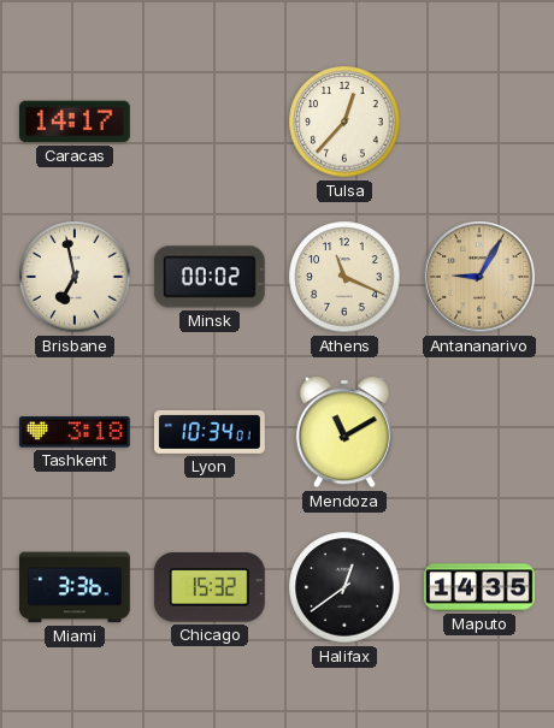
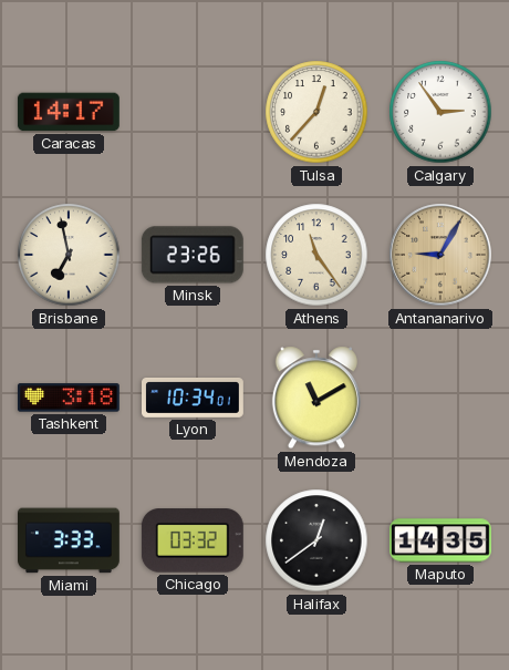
Calgary: none -> 2:54 (440, 112)
Minsk: 00:02 -> 23:26 (193, 255)
Athens: 11:19 -> 11:24 (316, 255)
Miami: 3:36 -> 3:33 (70, 540)
Chicago: 15:32 -> 03:32 (193, 540)
